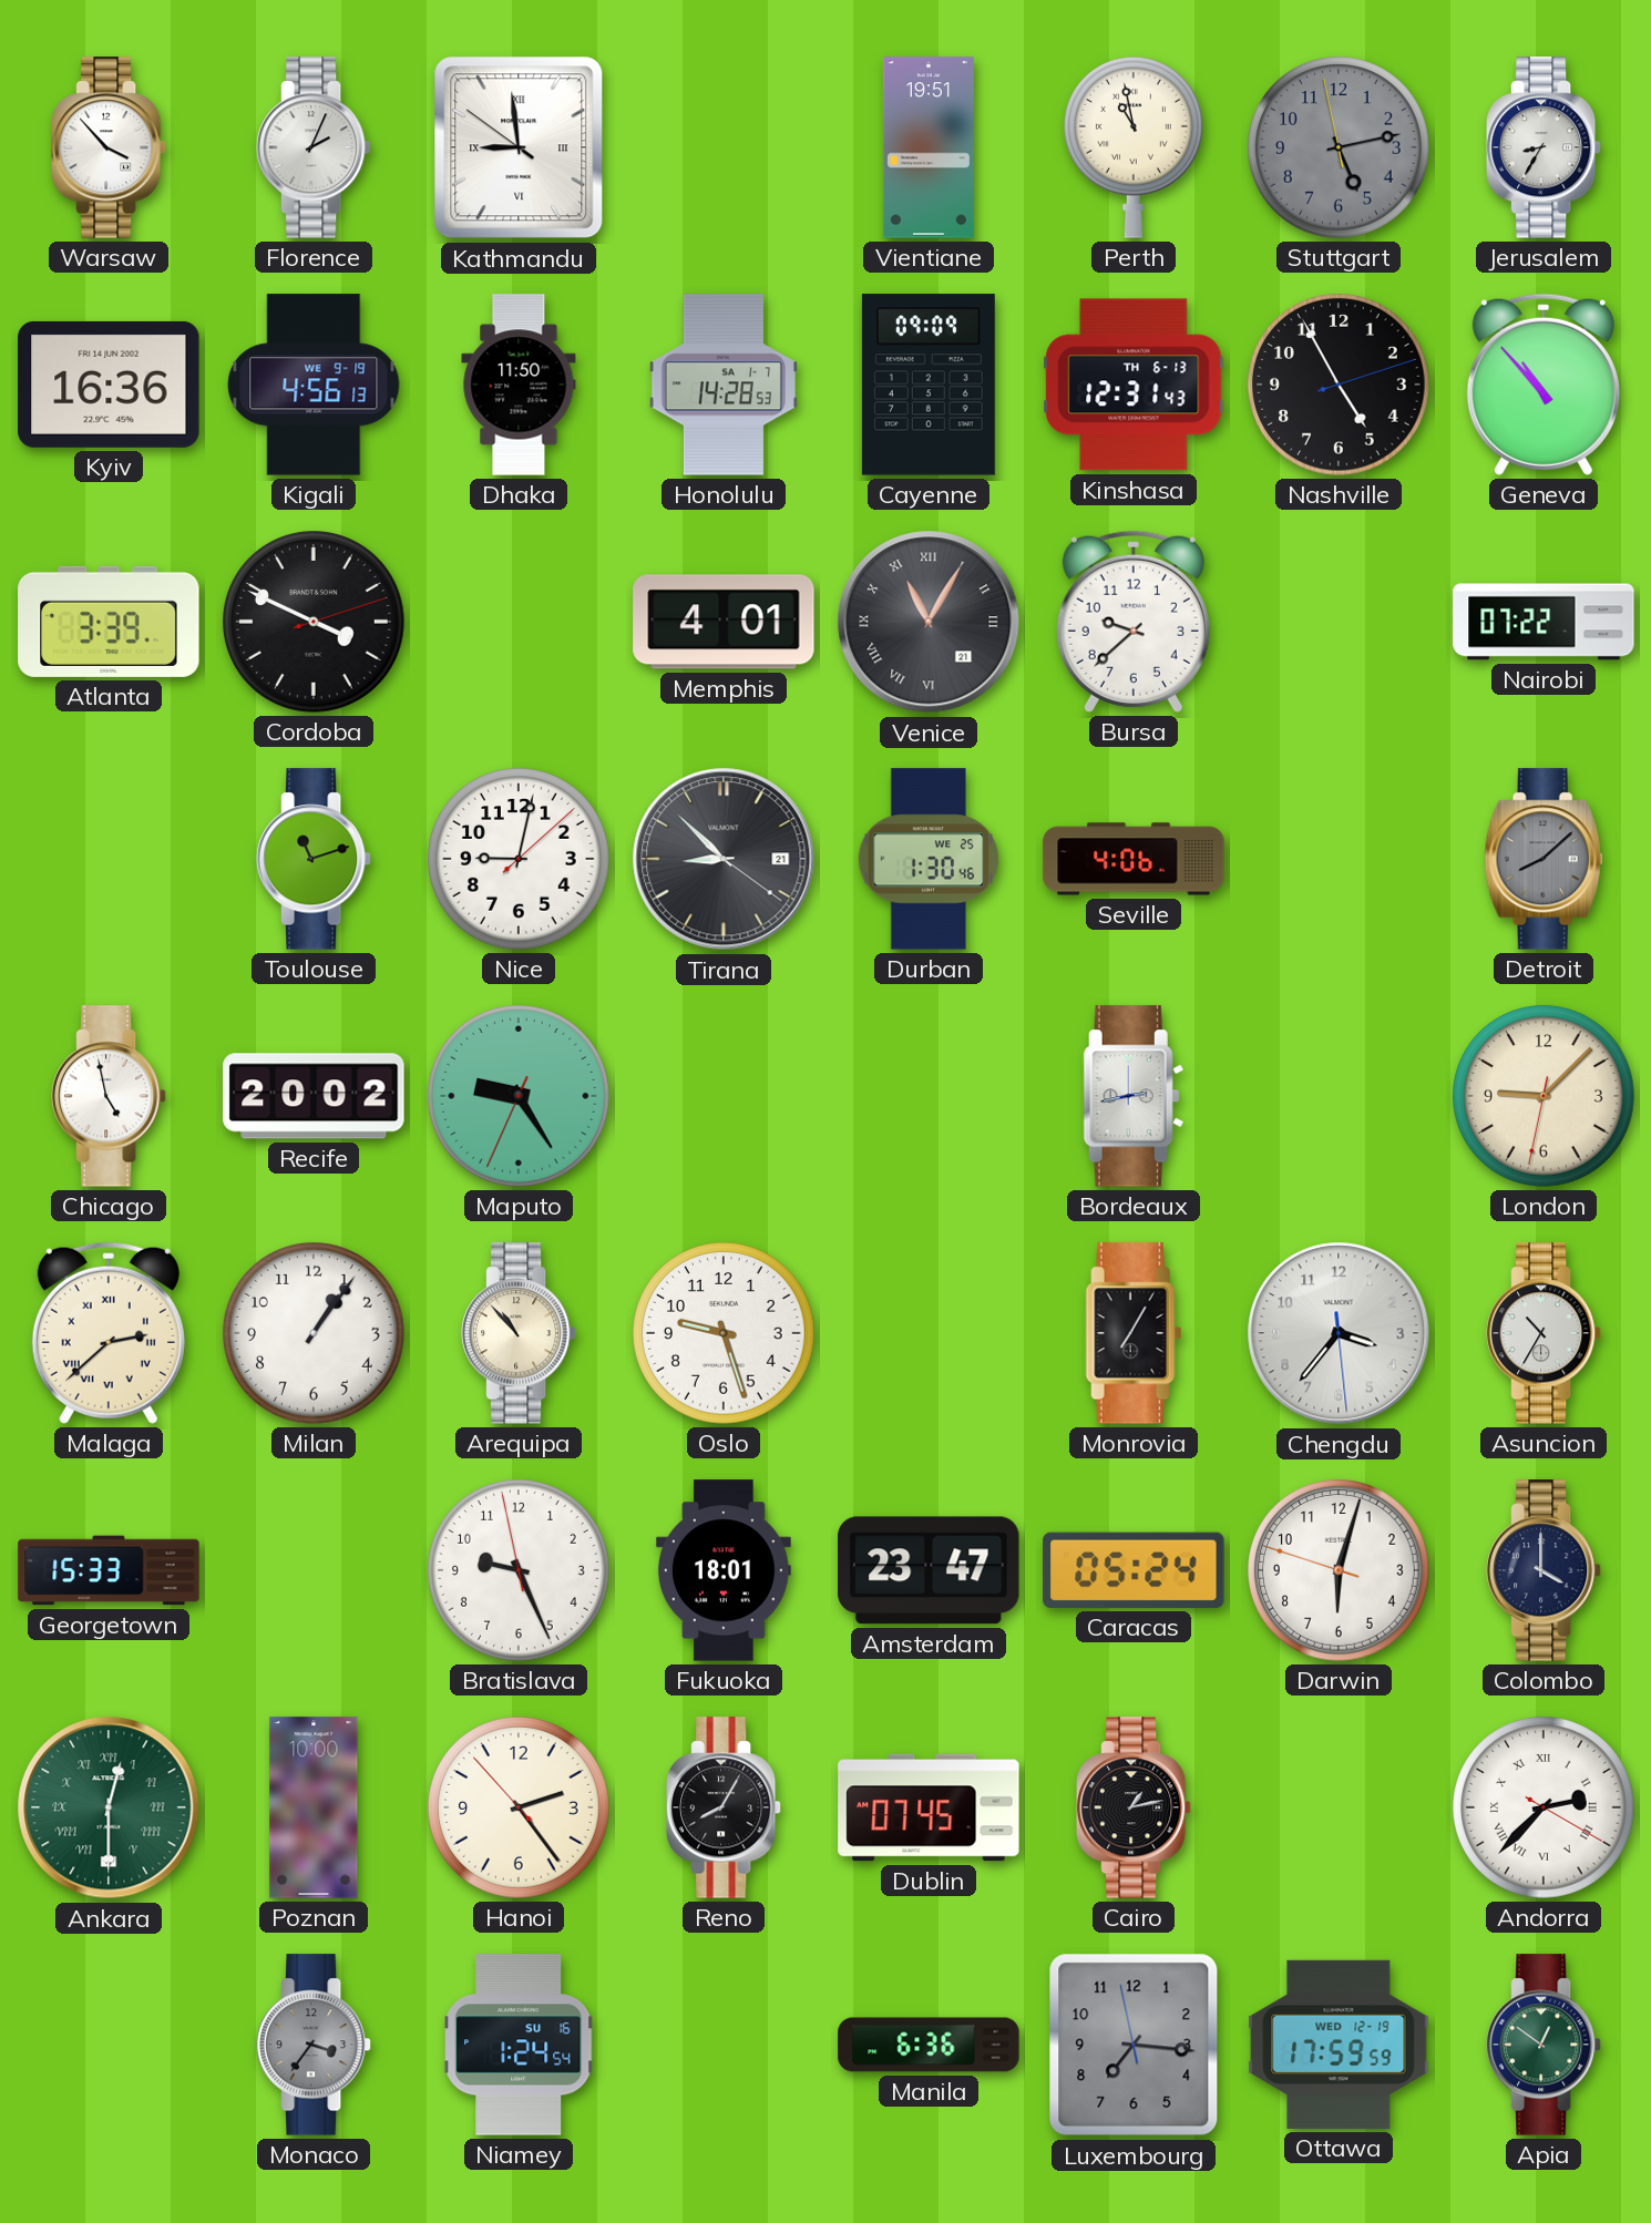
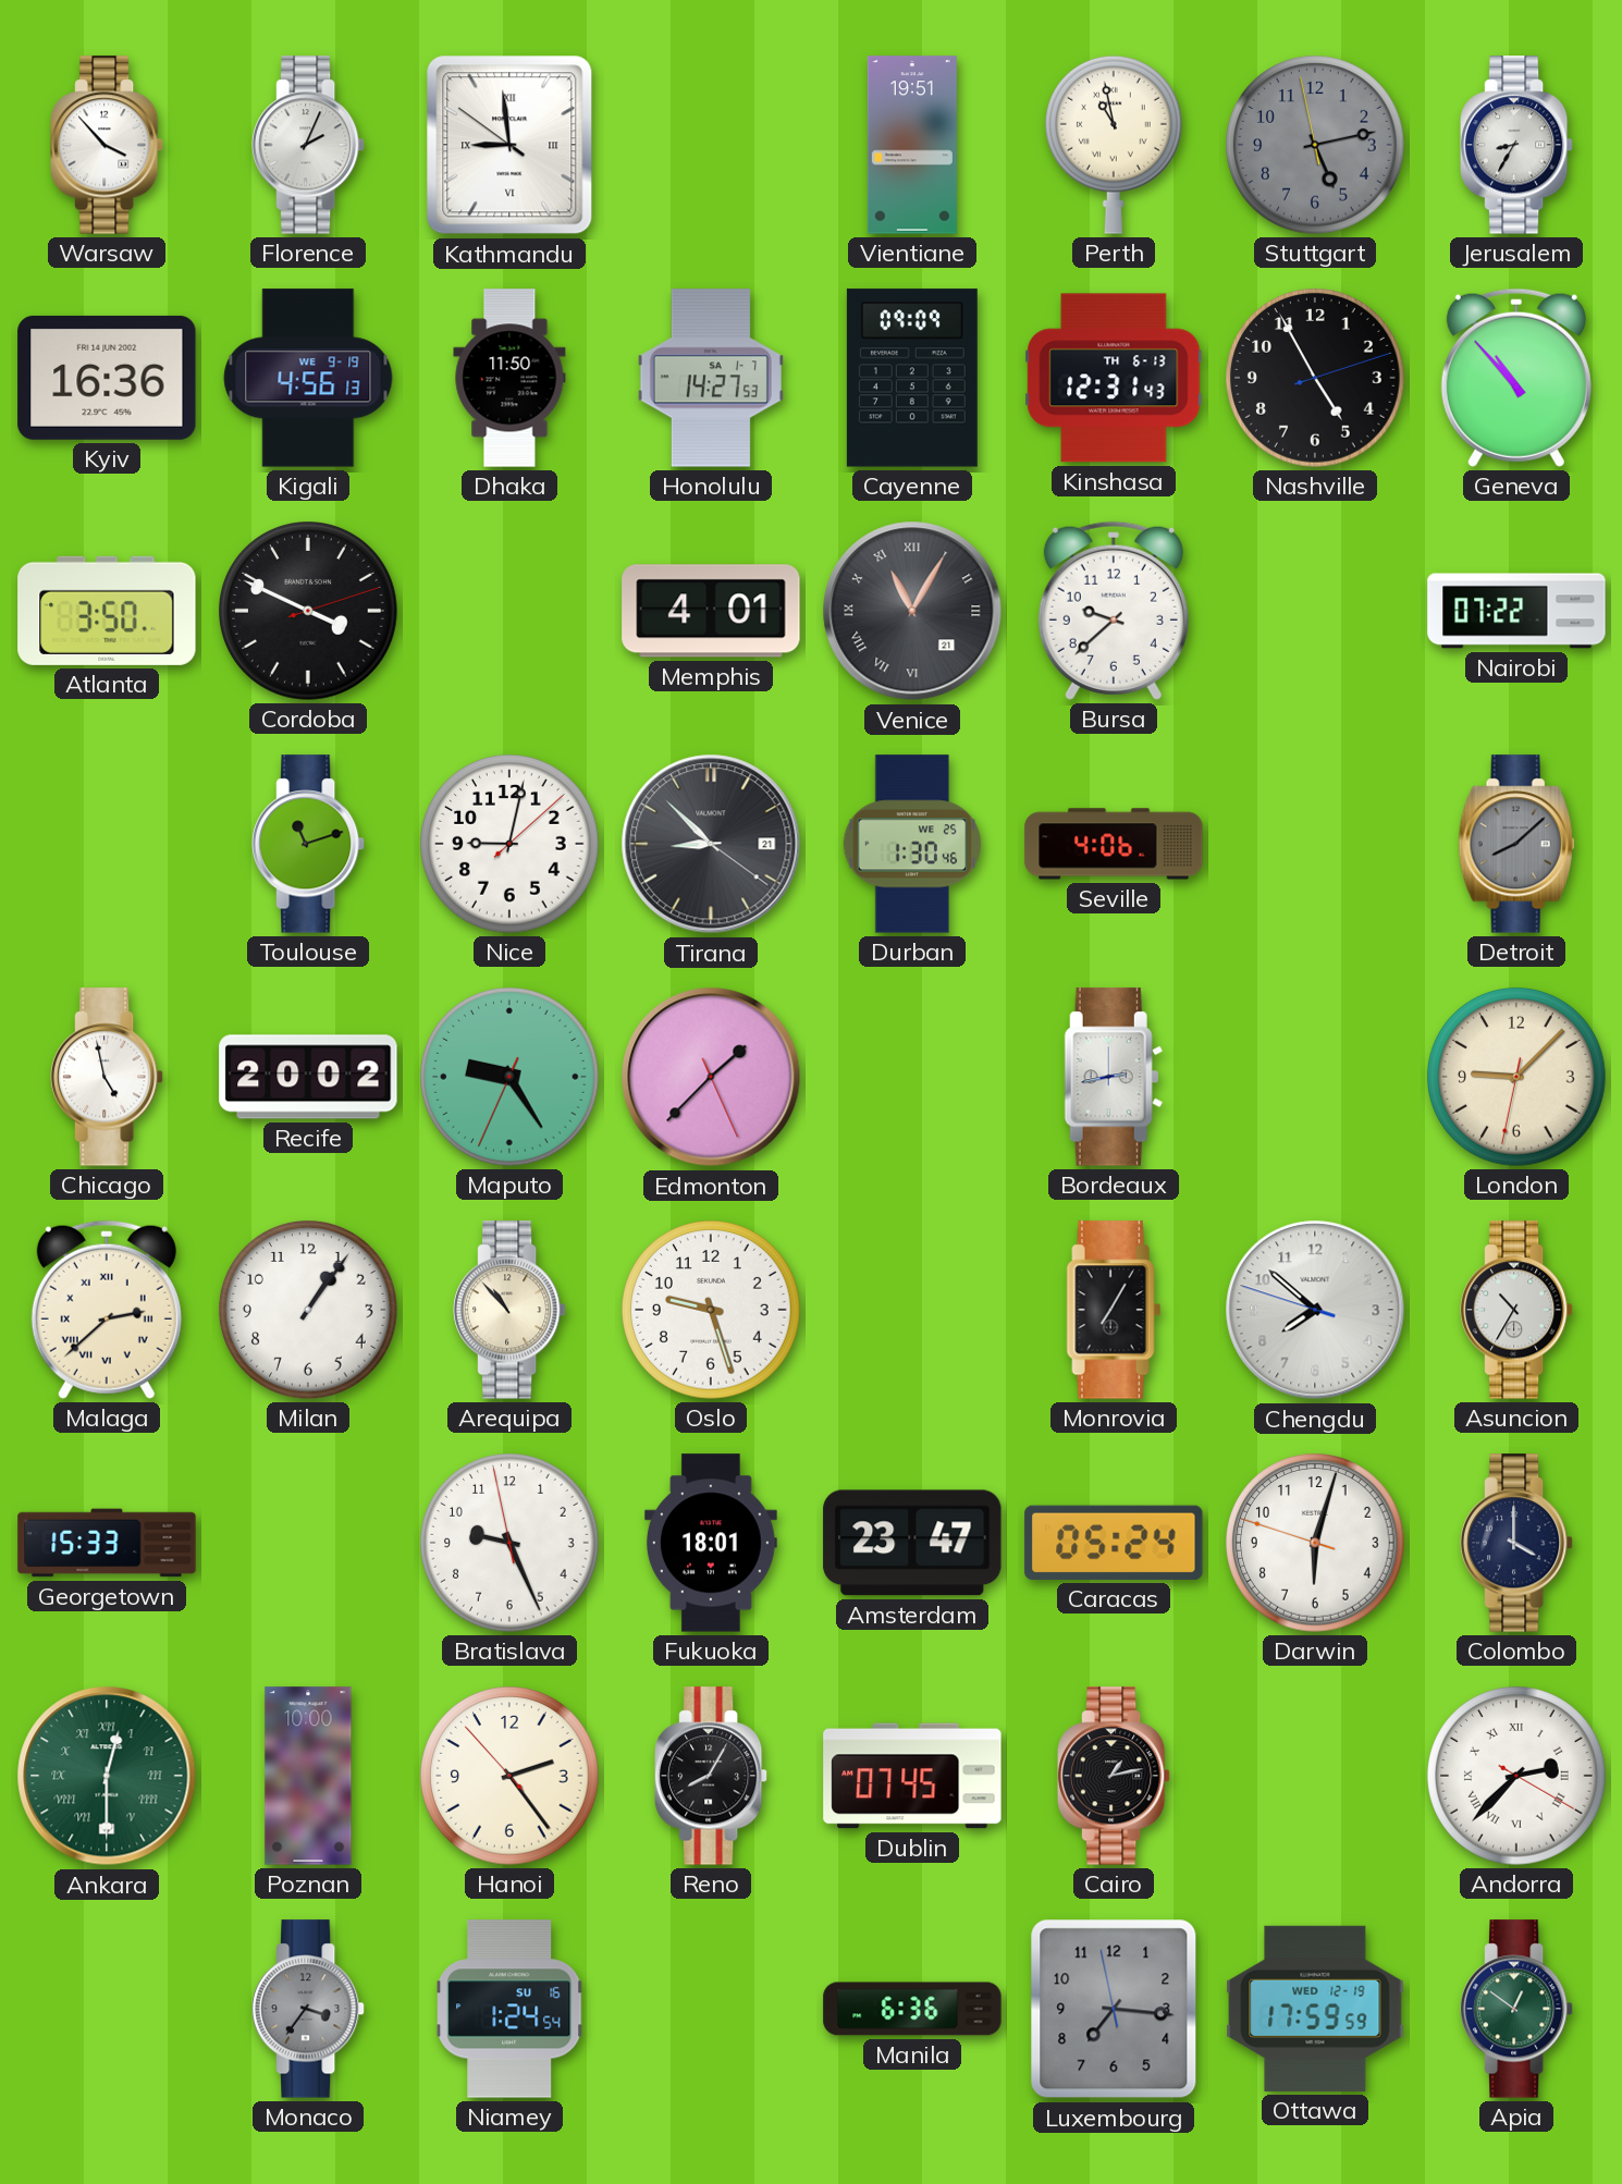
Honolulu: 14:28 -> 14:27 (711, 378)
Atlanta: 3:39 -> 3:50 (107, 611)
Edmonton: none -> 1:37 (711, 1077)
Chengdu: 3:36 -> 7:51 (1315, 1310)
